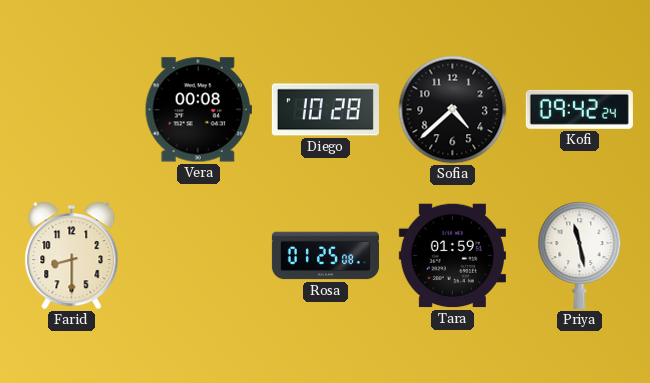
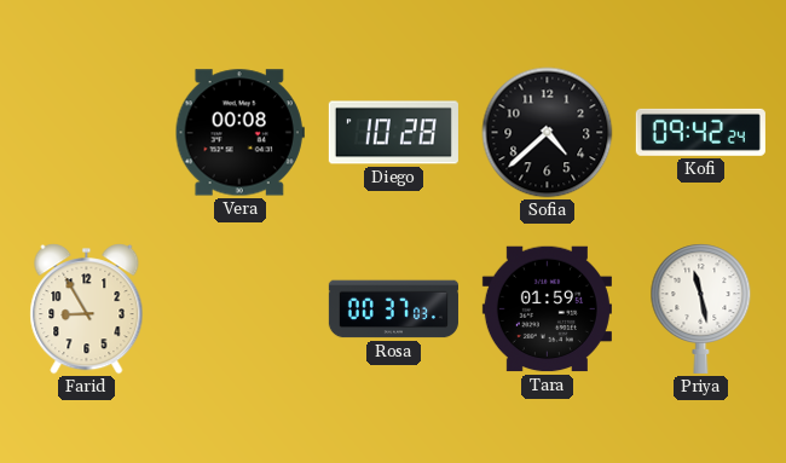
Farid: 8:30 -> 8:55 (87, 309)
Rosa: 01:25 -> 00:37 (393, 309)
